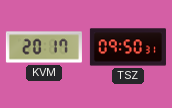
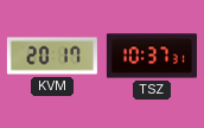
TSZ: 09:50 -> 10:37 (152, 56)
